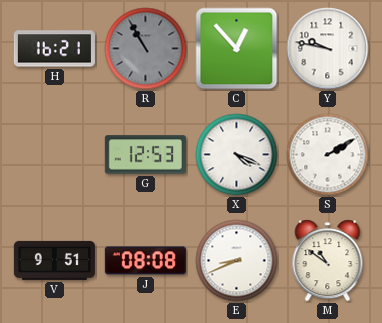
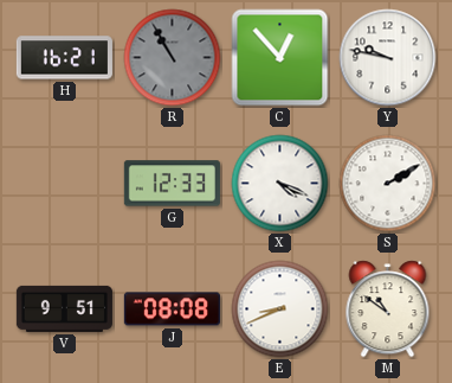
G: 12:53 -> 12:33 (172, 184)
